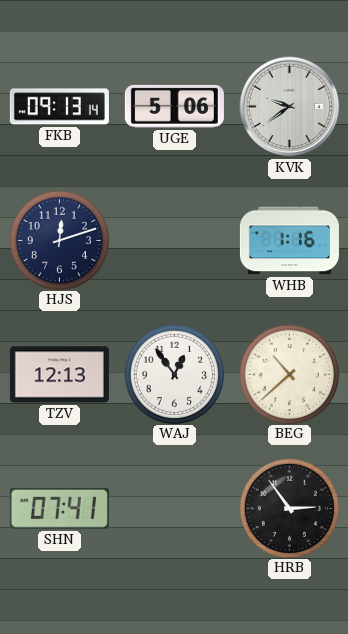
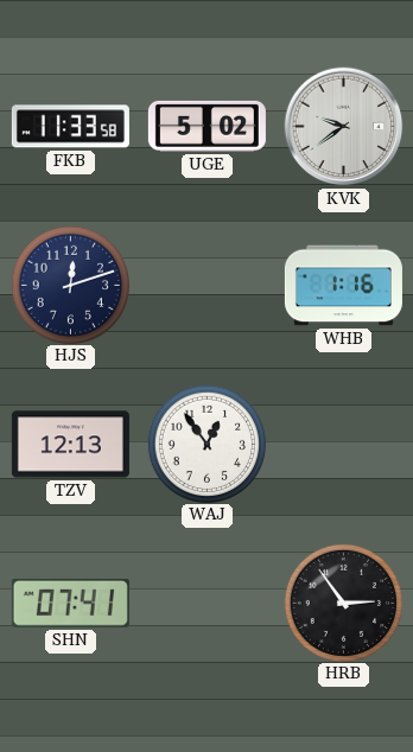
FKB: 09:13 -> 11:33 (70, 127)
UGE: 5:06 -> 5:02 (206, 126)
BEG: 10:38 -> none (289, 374)
